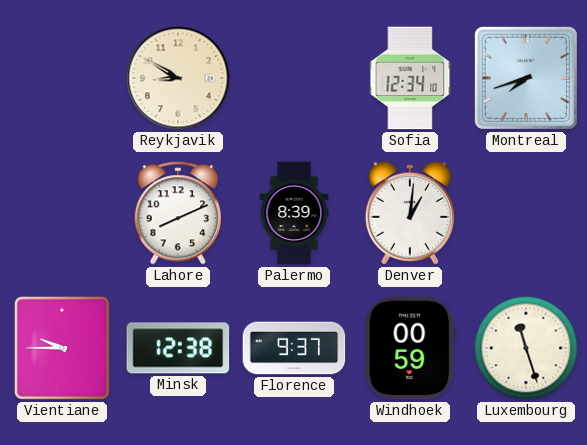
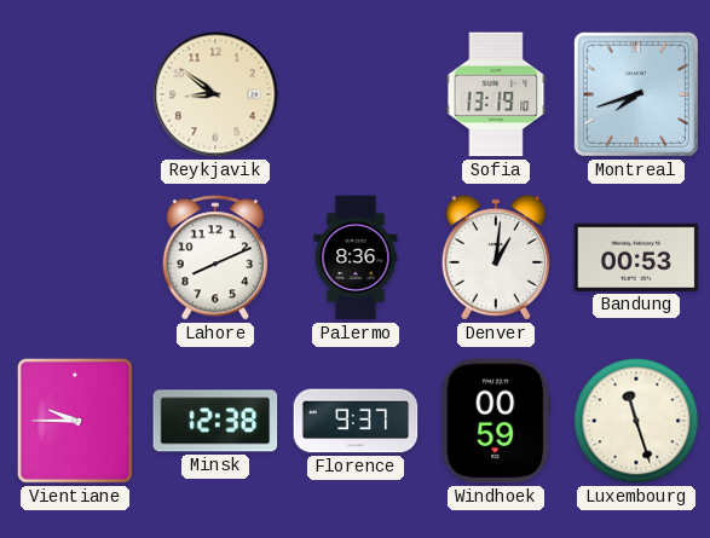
Reykjavik: 8:50 -> 8:51 (215, 94)
Sofia: 12:34 -> 13:19 (496, 94)
Palermo: 8:39 -> 8:36 (356, 258)
Bandung: none -> 00:53 (636, 258)
